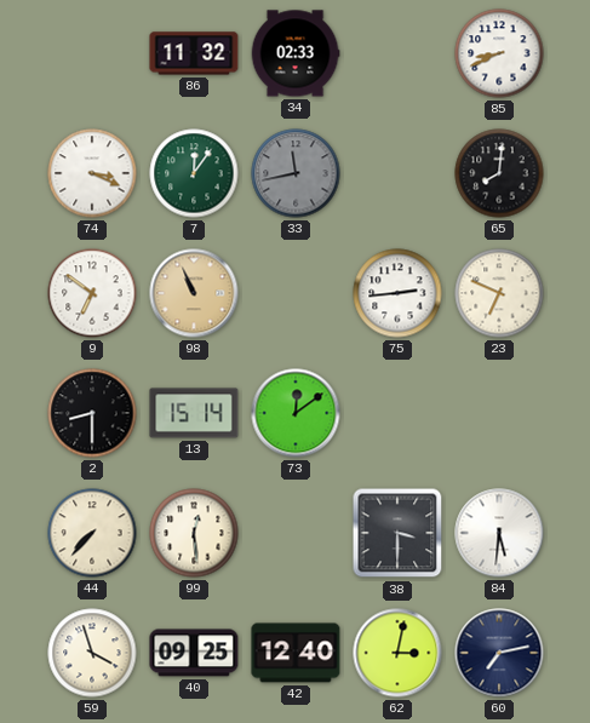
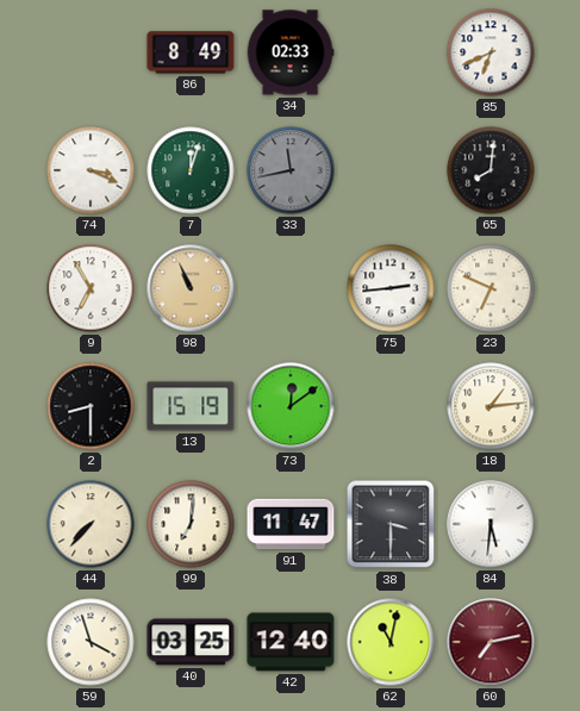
86: 11:32 -> 8:49 (191, 52)
85: 8:41 -> 6:41 (491, 52)
7: 12:06 -> 12:03 (191, 170)
9: 6:51 -> 6:55 (91, 288)
13: 15:14 -> 15:19 (191, 406)
18: none -> 1:14 (491, 406)
99: 12:29 -> 7:01 (191, 524)
91: none -> 11:47 (291, 524)
40: 09:25 -> 03:25 (191, 642)
62: 3:02 -> 11:02 (391, 642)
60 dial: navy -> burgundy (491, 642)
